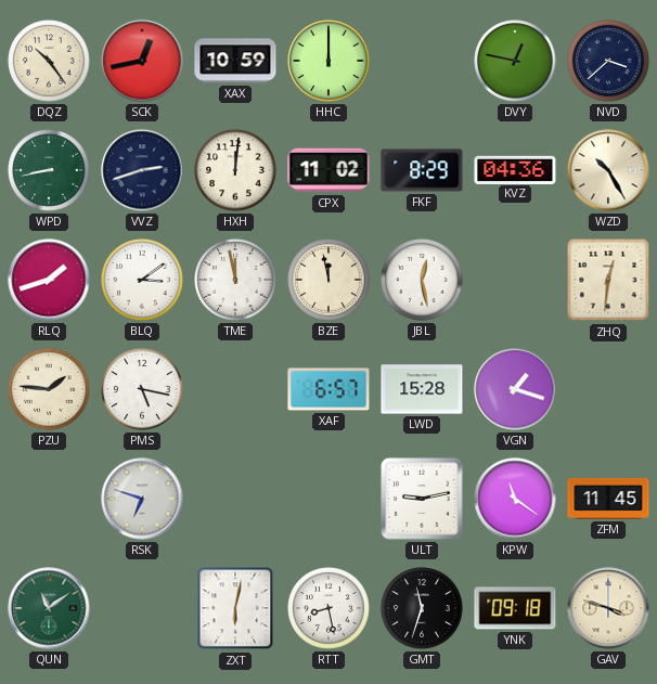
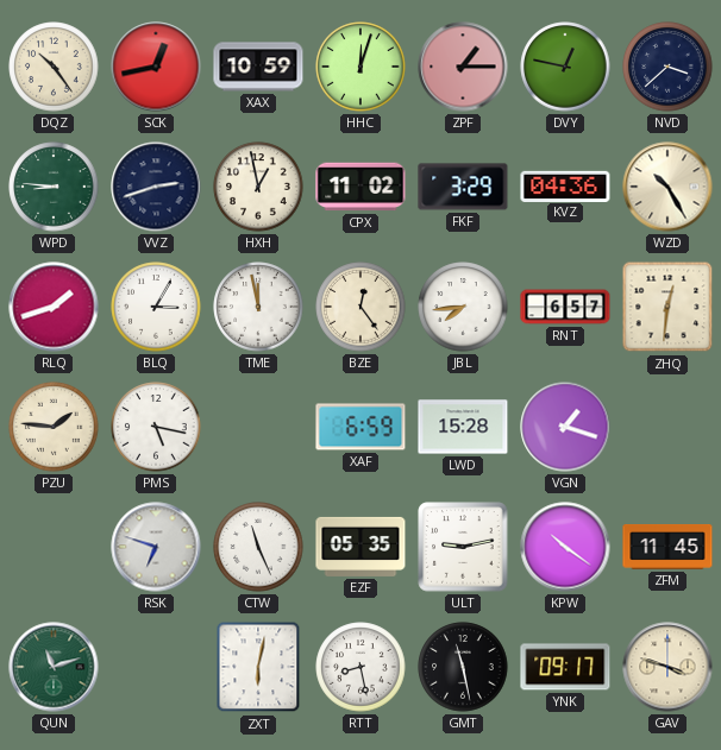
HHC: 12:00 -> 12:03 (360, 67)
ZPF: none -> 1:15 (463, 67)
WPD: 8:43 -> 8:46 (54, 187)
HXH: 12:01 -> 12:58 (258, 187)
FKF: 8:29 -> 3:29 (463, 187)
BLQ: 3:09 -> 3:05 (156, 307)
BZE: 11:58 -> 12:24 (360, 307)
JBL: 12:28 -> 7:44 (463, 307)
RNT: none -> 6:57 (565, 307)
XAF: 6:57 -> 6:59 (360, 427)
CTW: none -> 11:26 (258, 547)
EZF: none -> 05:35 (360, 547)
KPW: 11:21 -> 10:21 (565, 547)
QUN: 11:09 -> 11:12 (54, 667)
GMT: 11:33 -> 11:28 (463, 667)
YNK: 09:18 -> 09:17 (565, 667)
